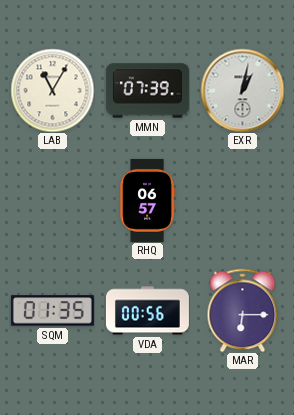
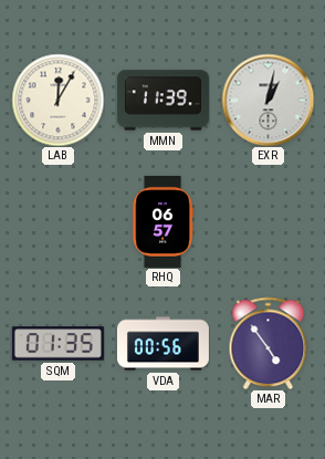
LAB: 11:05 -> 12:05 (57, 100)
MMN: 07:39 -> 11:39 (162, 101)
MAR: 6:15 -> 4:54 (269, 343)
